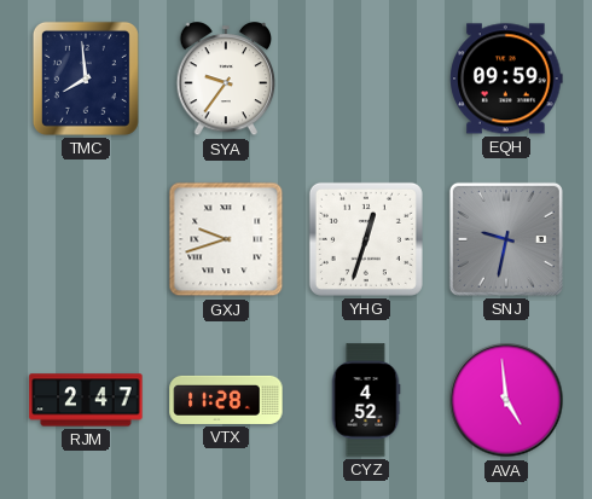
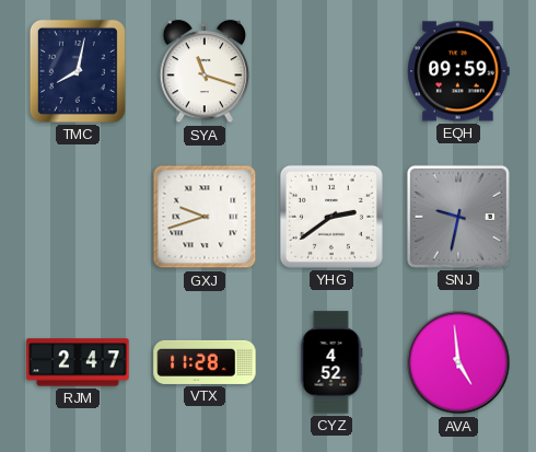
TMC: 7:59 -> 8:02 (78, 71)
SYA: 9:36 -> 11:18 (205, 72)
YHG: 12:33 -> 2:39 (331, 217)
